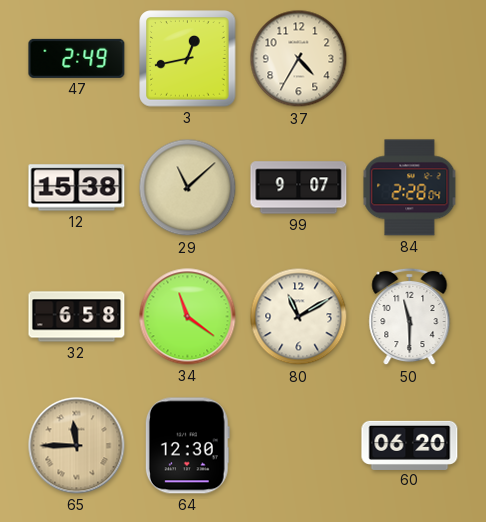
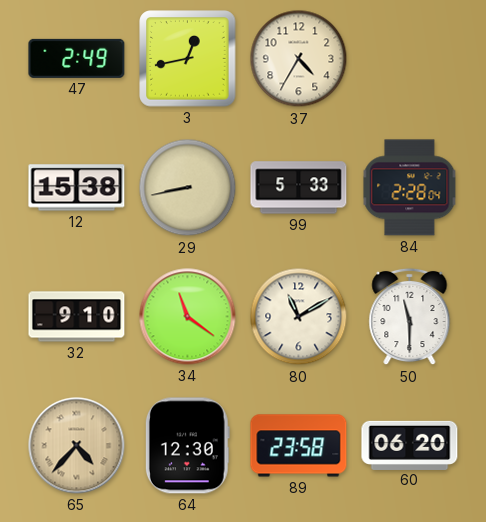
29: 11:08 -> 8:43 (188, 188)
99: 9:07 -> 5:33 (299, 188)
32: 6:58 -> 9:10 (77, 317)
65: 11:45 -> 4:37 (77, 446)
89: none -> 23:58 (299, 446)
